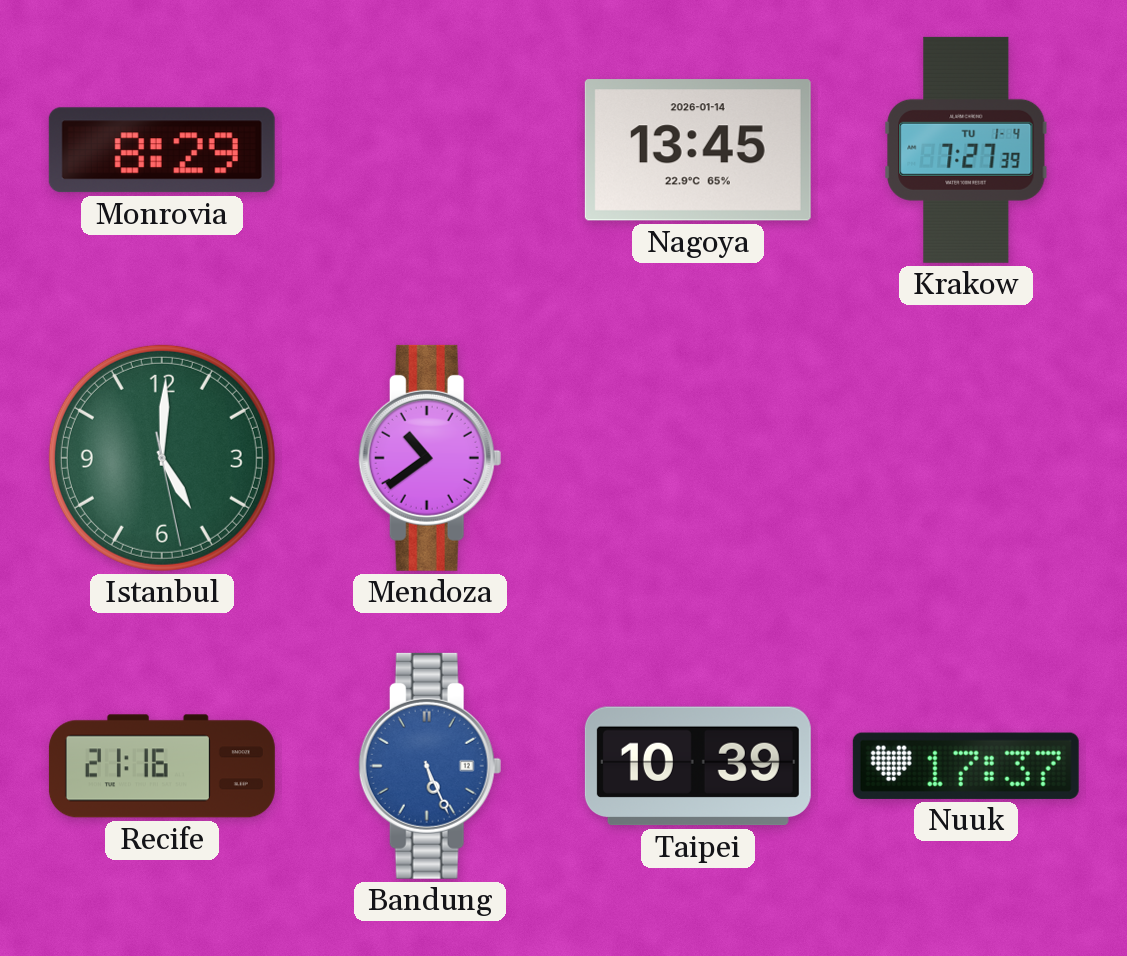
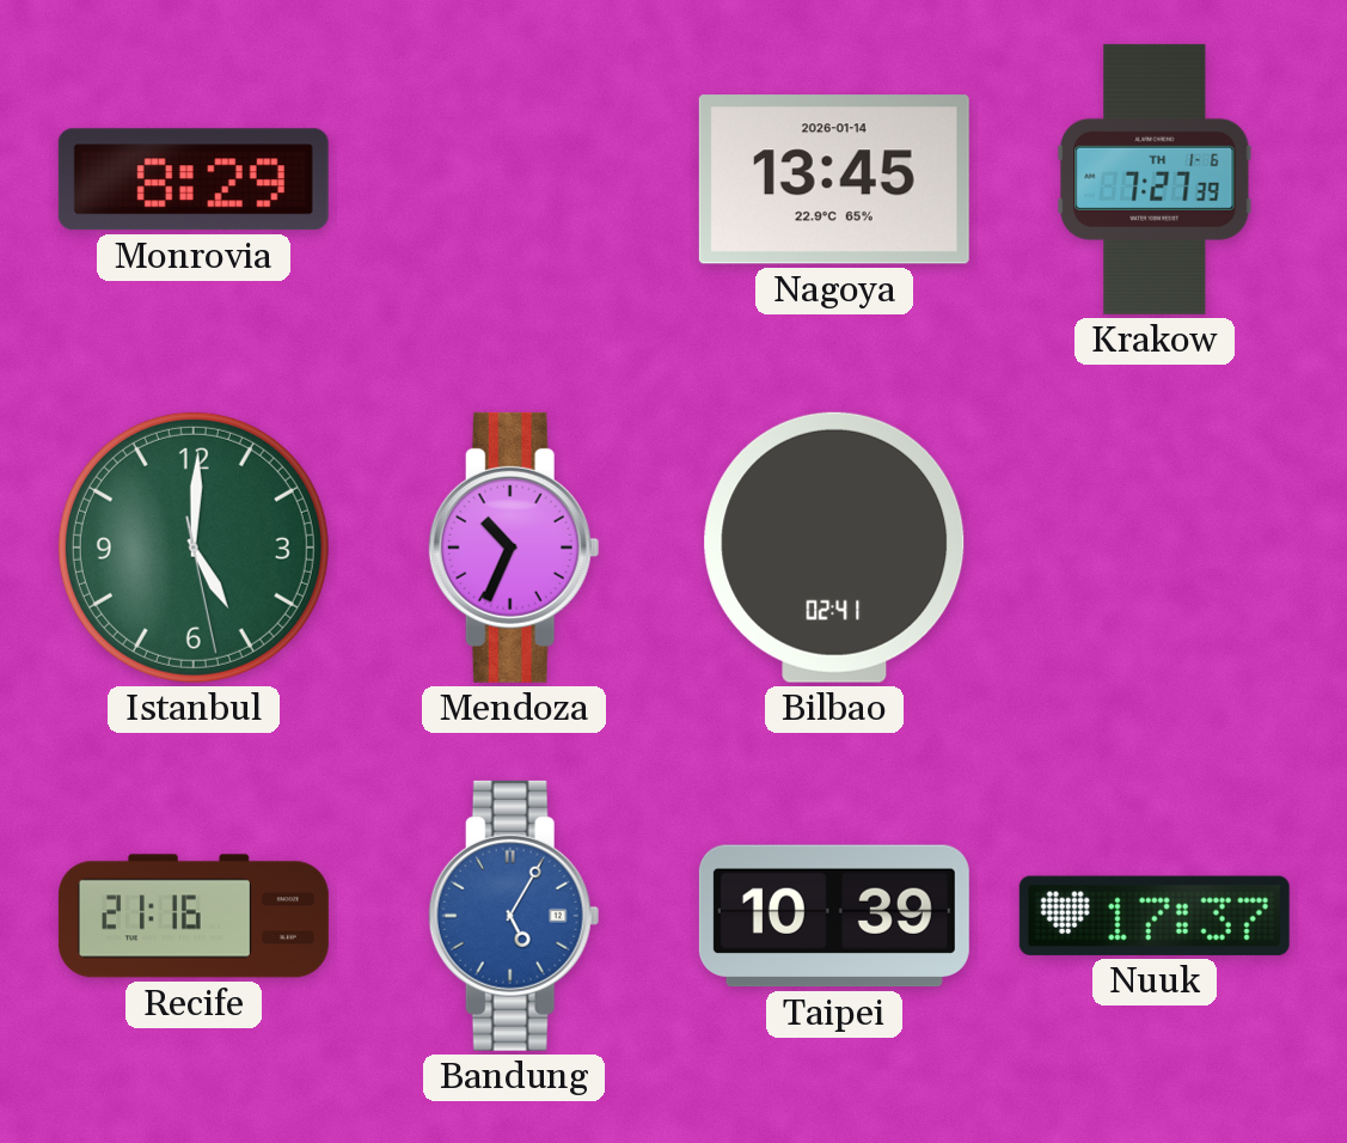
Krakow date: TU 1-4 -> TH 1-6 (1155, 179)
Mendoza: 10:39 -> 10:34 (514, 548)
Bilbao: none -> 02:41 (834, 548)
Bandung: 5:26 -> 5:05 (514, 916)
